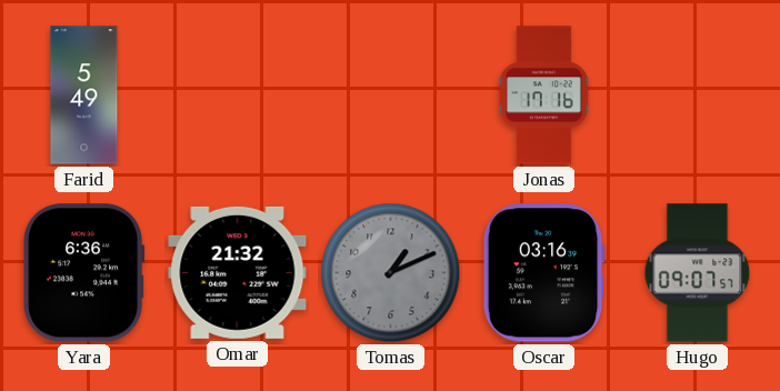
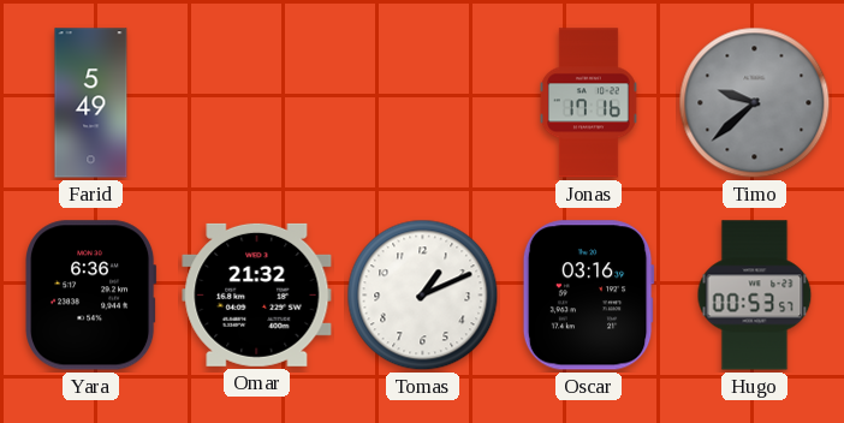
Timo: none -> 9:38 (755, 103)
Tomas dial: grey -> white (423, 296)
Hugo: 09:07 -> 00:53 (755, 296)
